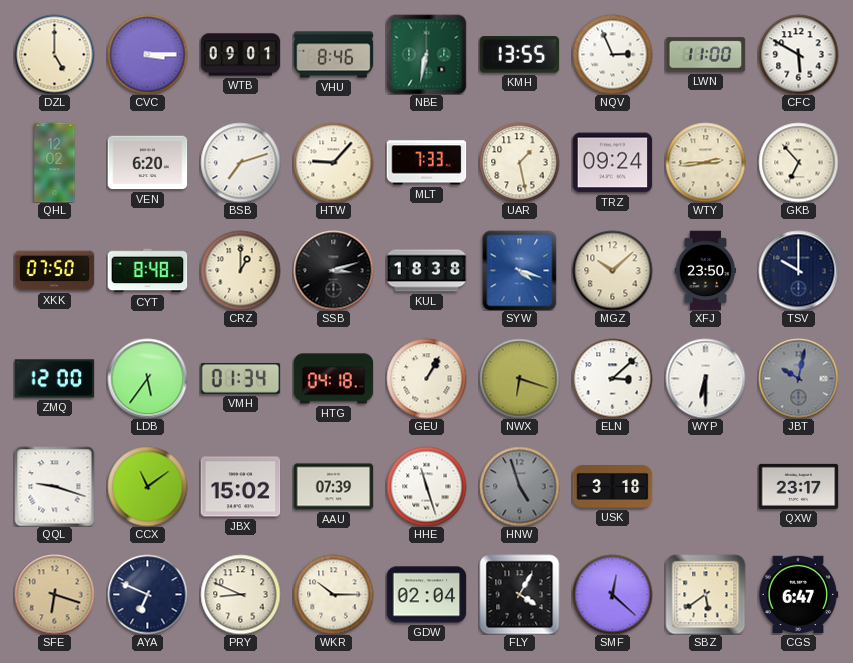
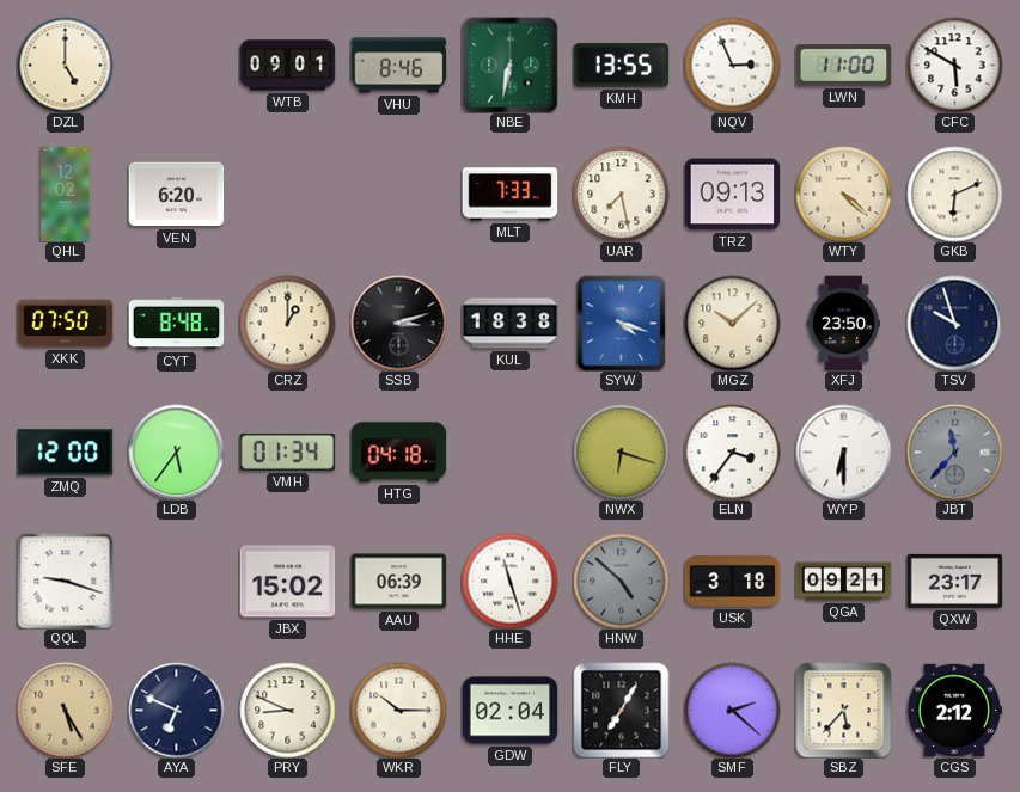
CVC: 3:15 -> none (147, 54)
BSB: 7:12 -> none (240, 162)
HTW: 9:07 -> none (333, 162)
UAR: 1:28 -> 7:28 (621, 194)
TRZ: 09:24 -> 09:13 (732, 195)
WTY: 2:44 -> 4:22 (843, 194)
GKB: 6:53 -> 6:11 (954, 194)
TSV: 10:00 -> 9:57 (954, 323)
GEU: 1:05 -> none (426, 378)
ELN: 3:08 -> 3:36 (732, 452)
JBT: 10:02 -> 11:37 (954, 452)
CCX: 11:09 -> none (147, 486)
AAU: 07:39 -> 06:39 (398, 582)
HNW: 4:57 -> 4:52 (621, 581)
QGA: none -> 09:21 (843, 582)
SFE: 6:18 -> 5:25 (65, 710)
FLY: 4:05 -> 7:05 (621, 710)
SMF: 12:22 -> 2:22 (732, 710)
SBZ: 5:39 -> 5:37 (843, 710)
CGS: 6:47 -> 2:12 (954, 711)
